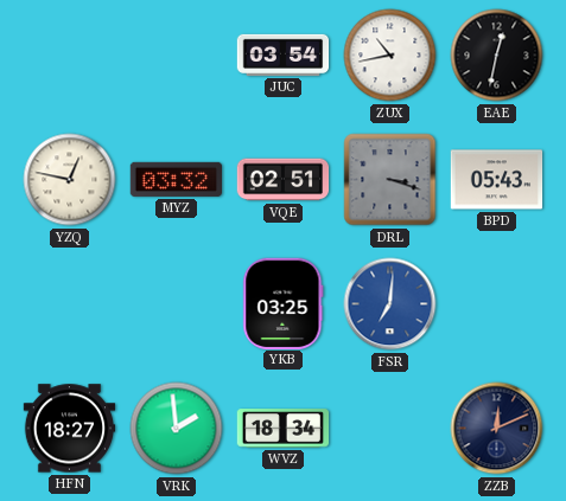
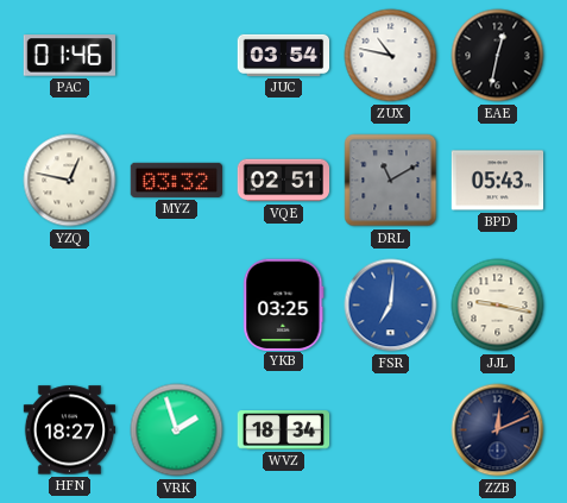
PAC: none -> 01:46 (70, 56)
ZUX: 10:43 -> 10:47 (391, 56)
DRL: 3:18 -> 11:10 (391, 181)
JJL: none -> 9:17 (498, 306)
VRK: 1:59 -> 1:57 (177, 430)
